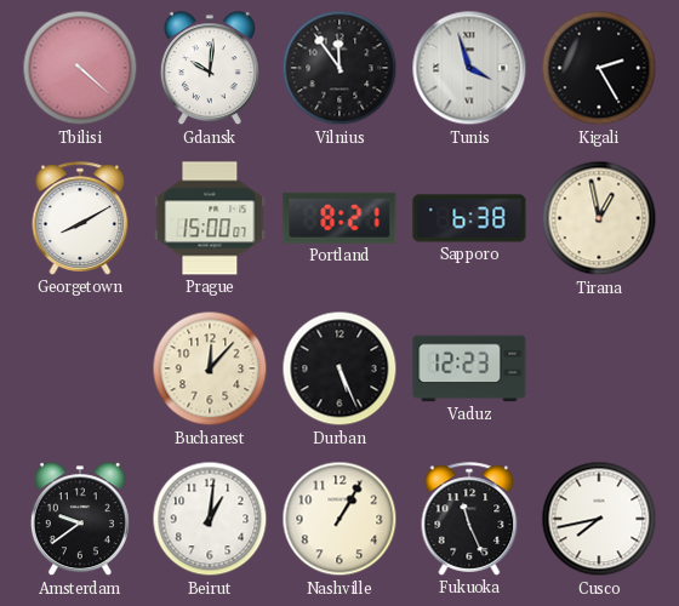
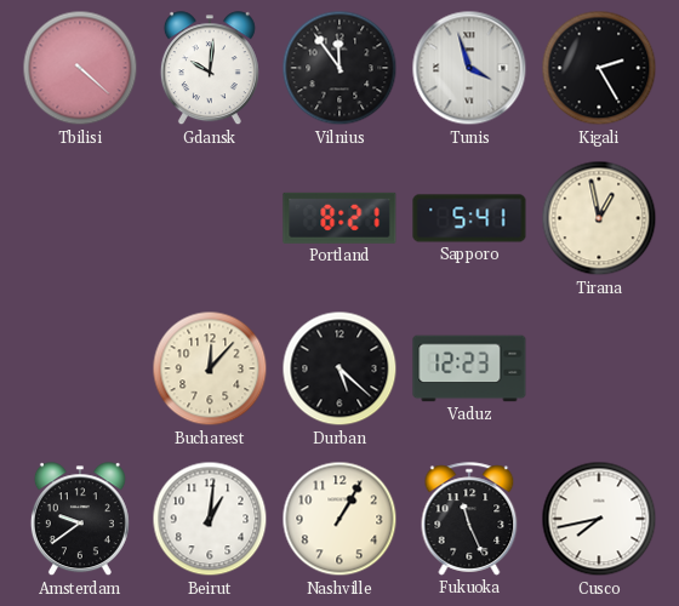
Georgetown: 8:10 -> none (80, 218)
Prague: 15:00 -> none (210, 218)
Sapporo: 6:38 -> 5:41 (469, 218)
Durban: 5:26 -> 5:22 (339, 368)
